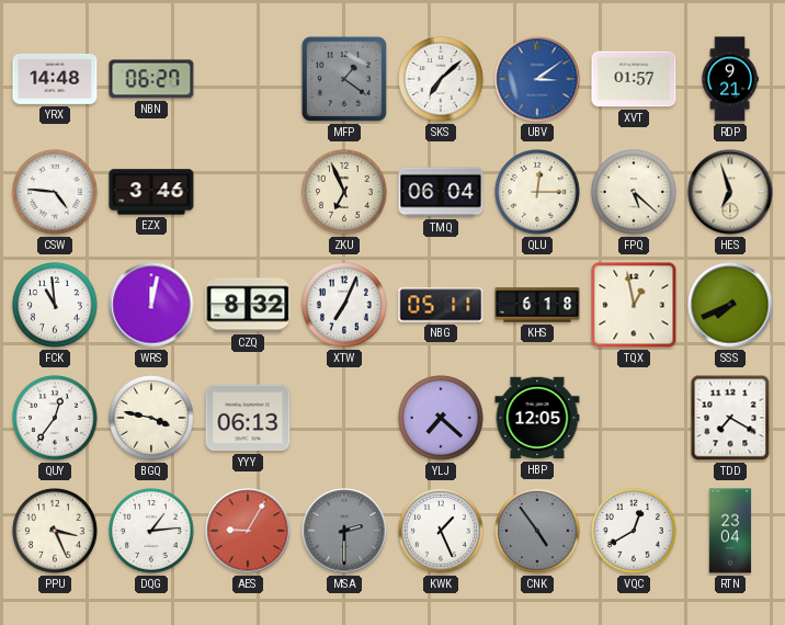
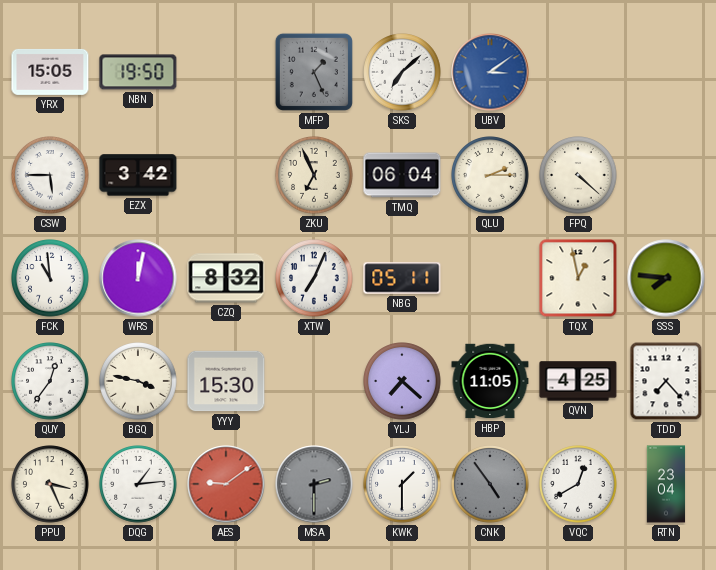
YRX: 14:48 -> 15:05 (50, 72)
NBN: 06:27 -> 19:50 (138, 72)
MFP: 1:21 -> 1:26 (314, 72)
XVT: 01:57 -> none (634, 79)
RDP: 9:21 -> none (730, 79)
CSW: 4:46 -> 5:45 (50, 175)
EZX: 3:46 -> 3:42 (138, 175)
QLU: 12:15 -> 2:15 (490, 175)
FPQ: 5:22 -> 4:22 (578, 175)
HES: 6:57 -> none (730, 192)
KHS: 6:18 -> none (537, 305)
SSS: 7:41 -> 7:46 (666, 278)
YYY: 06:13 -> 15:30 (226, 381)
HBP: 12:05 -> 11:05 (490, 381)
QVN: none -> 4:25 (578, 381)
TDD: 7:20 -> 7:23 (666, 381)
AES: 9:05 -> 9:09 (226, 484)
KWK: 1:26 -> 1:30 (402, 484)
